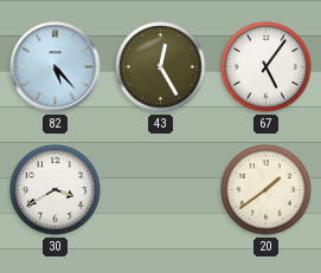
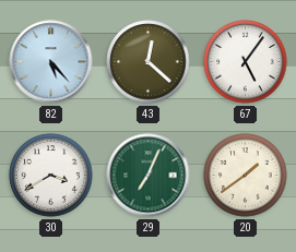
43: 12:25 -> 12:22 (149, 62)
29: none -> 7:04 (149, 176)
